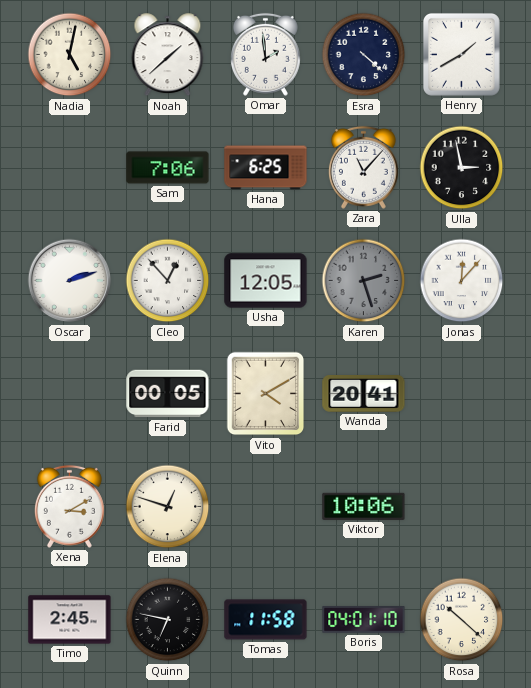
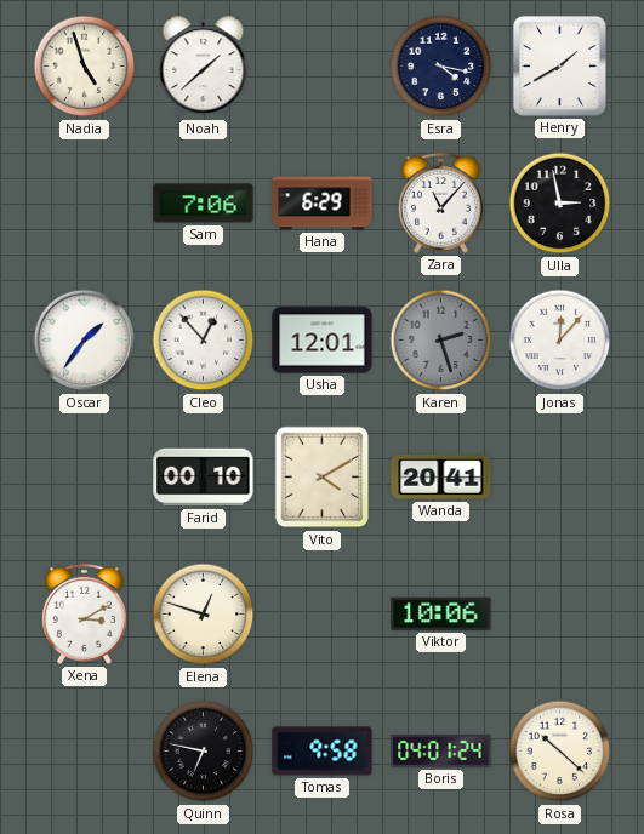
Nadia: 5:02 -> 4:57 (85, 67)
Omar: 1:59 -> none (265, 54)
Esra: 4:22 -> 4:17 (441, 67)
Hana: 6:25 -> 6:29 (323, 204)
Oscar: 2:12 -> 1:36 (85, 341)
Usha: 12:05 -> 12:01 (323, 341)
Farid: 00:05 -> 00:10 (204, 478)
Timo: 2:45 -> none (70, 620)
Tomas: 11:58 -> 9:58 (323, 752)
Boris: 04:01:10 -> 04:01:24 (441, 752)
